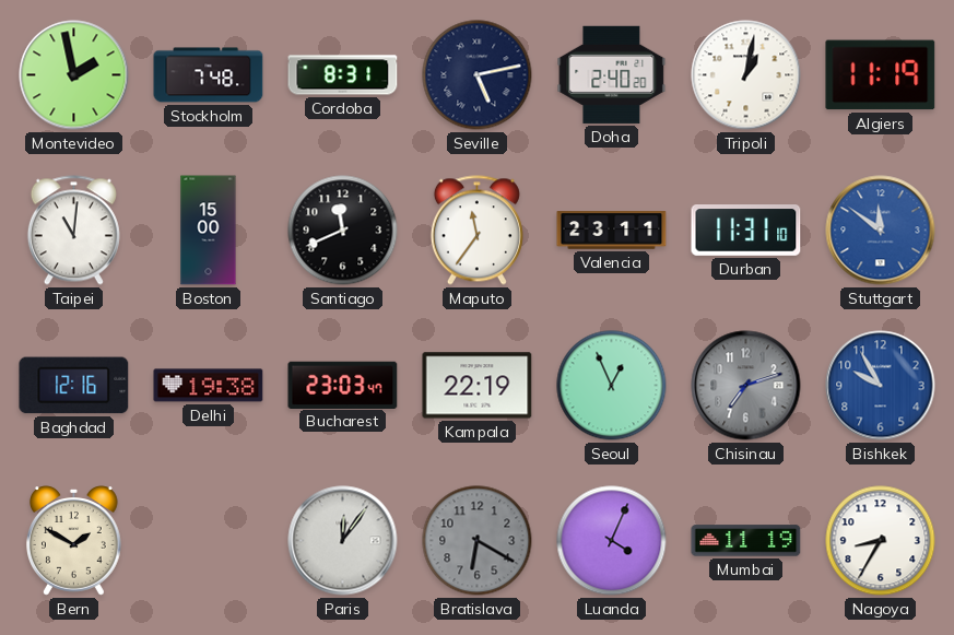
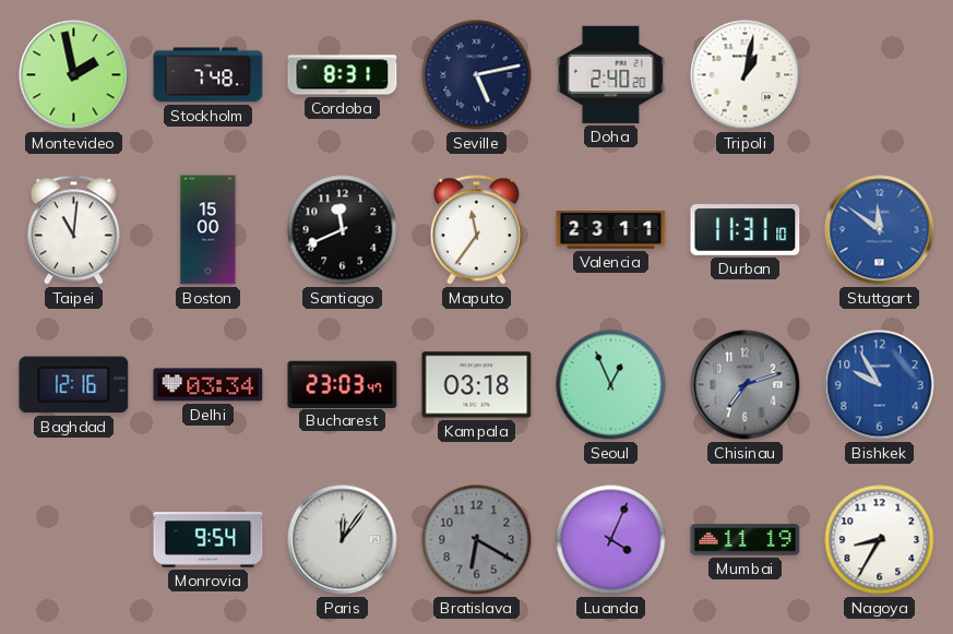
Algiers: 11:19 -> none (881, 75)
Delhi: 19:38 -> 03:34 (209, 385)
Kampala: 22:19 -> 03:18 (477, 385)
Bern: 1:50 -> none (74, 541)
Monrovia: none -> 9:54 (209, 540)
